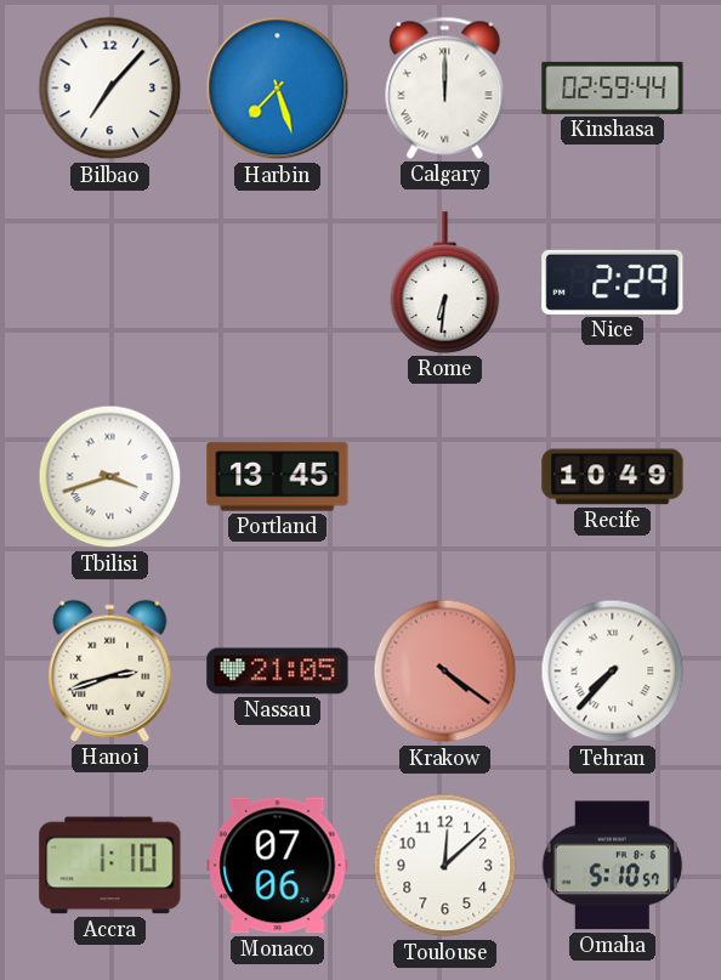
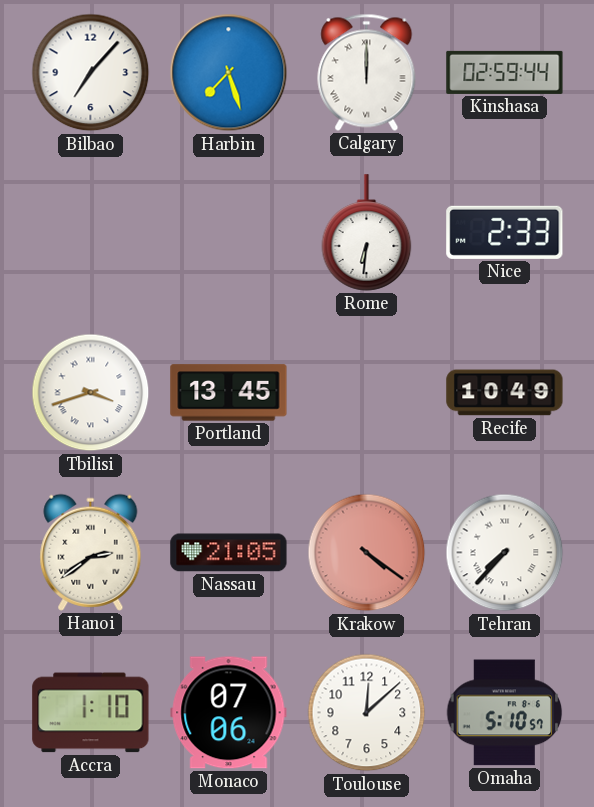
Nice: 2:29 -> 2:33 (505, 232)
Hanoi: 2:42 -> 2:39 (91, 552)
